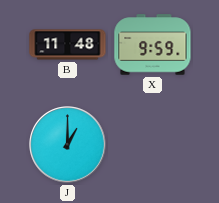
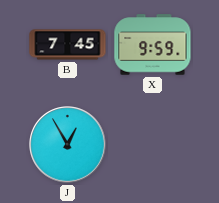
B: 11:48 -> 7:45 (68, 45)
J: 1:00 -> 12:55 (68, 145)
